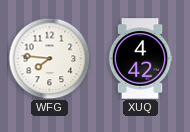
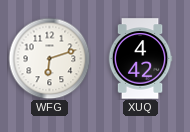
WFG: 7:46 -> 6:12 (49, 58)
